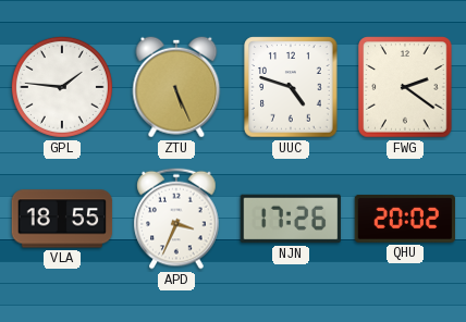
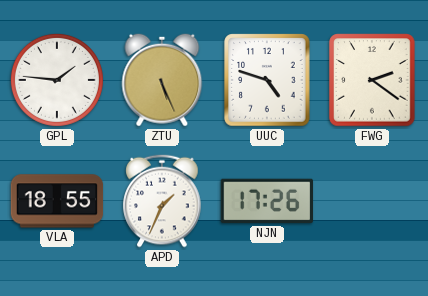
APD: 3:34 -> 1:34 (162, 201)
QHU: 20:02 -> none (405, 219)
